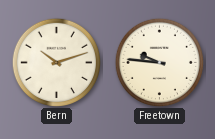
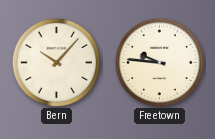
Bern: 10:12 -> 10:07 (56, 62)
